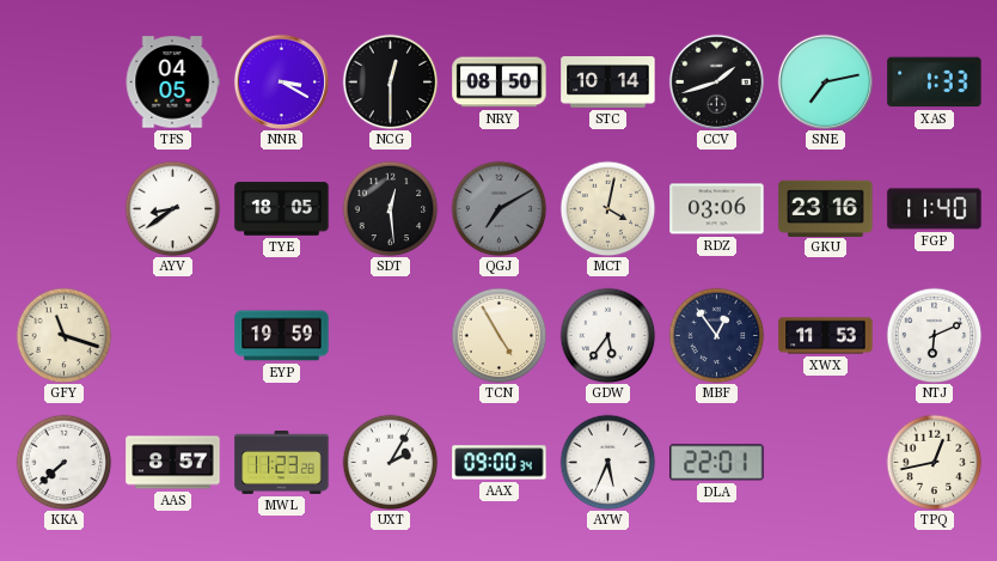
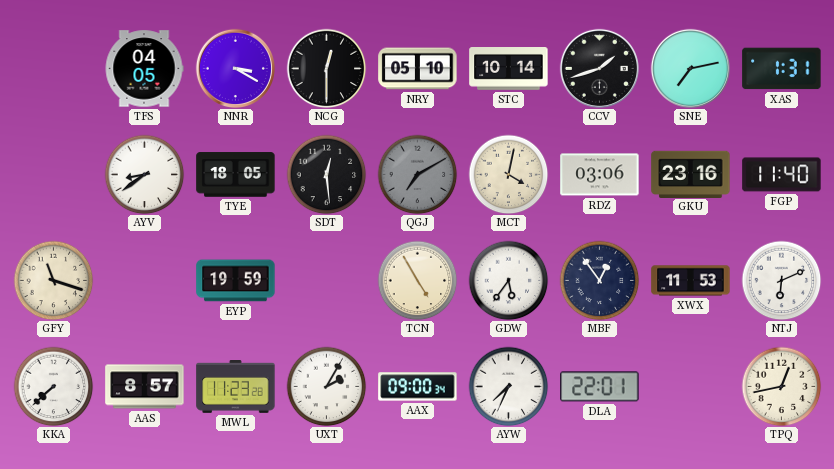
NRY: 08:50 -> 05:10 (418, 69)
XAS: 1:33 -> 1:31 (782, 69)
AYW: 5:34 -> 7:34 (508, 386)
